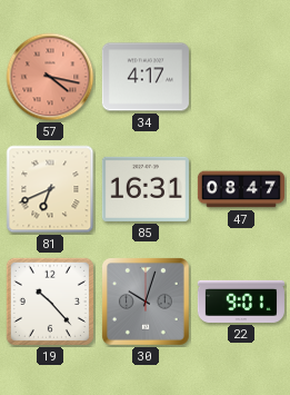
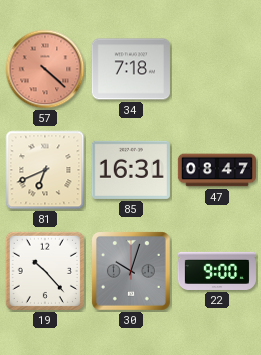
57: 4:17 -> 4:22 (45, 69)
34: 4:17 -> 7:18 (131, 69)
22: 9:01 -> 9:00 (217, 271)
